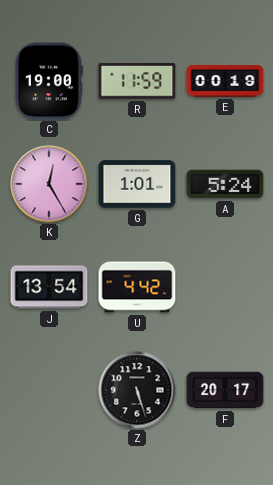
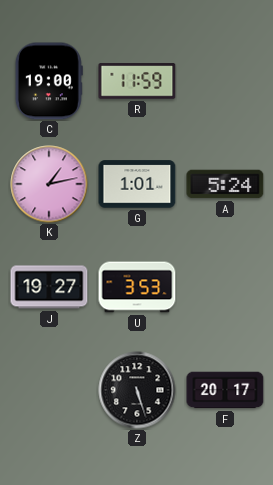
E: 00:19 -> none (225, 82)
K: 12:25 -> 1:13 (49, 184)
J: 13:54 -> 19:27 (49, 287)
U: 4:42 -> 3:53 (137, 287)
